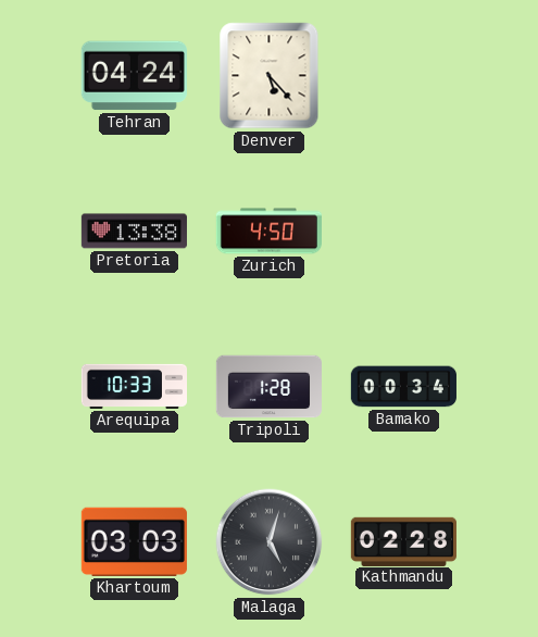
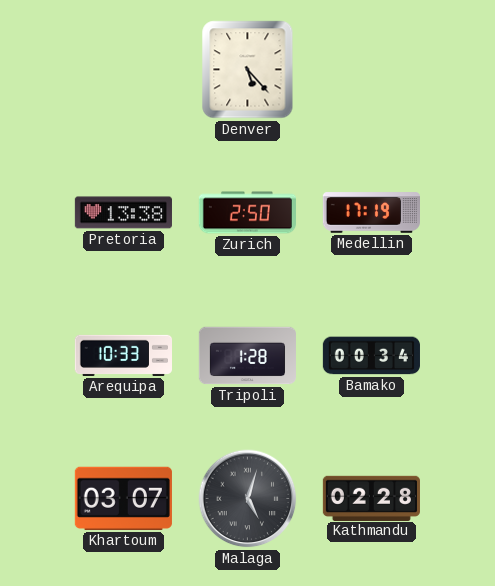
Tehran: 04:24 -> none (134, 76)
Zurich: 4:50 -> 2:50 (247, 213)
Medellin: none -> 17:19 (371, 213)
Khartoum: 03:03 -> 03:07 (123, 498)
